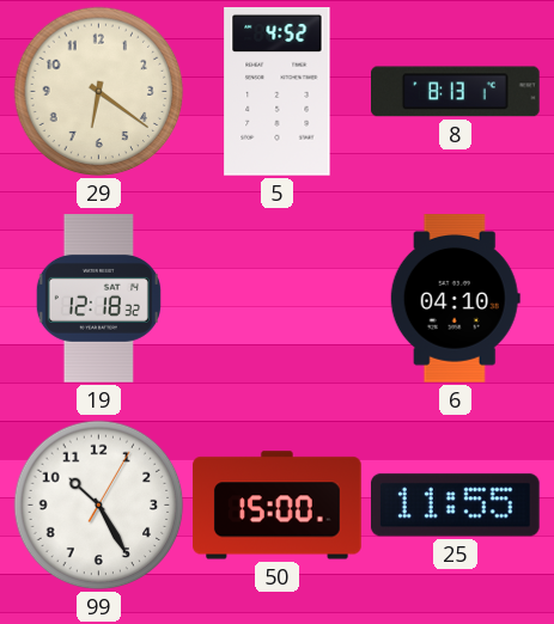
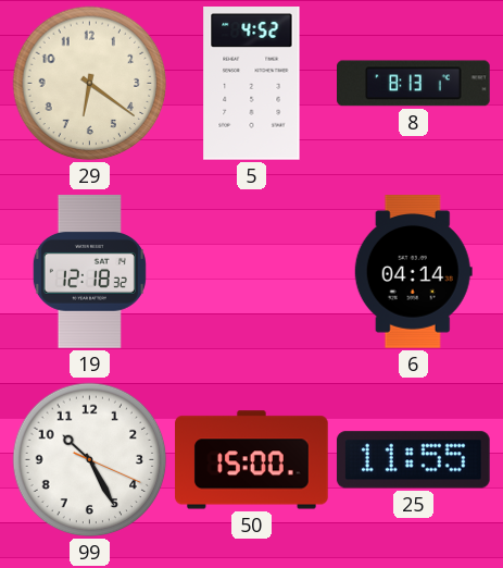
6: 04:10 -> 04:14 (413, 272)
99: 10:25:05 -> 10:25:19 (90, 460)
